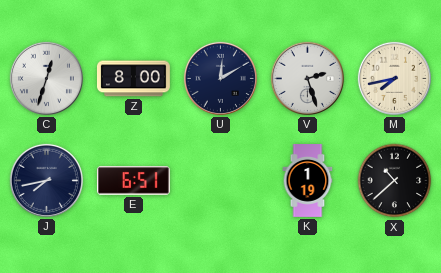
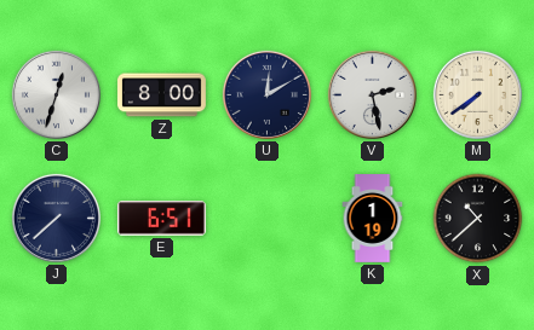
V: 2:27 -> 2:28 (372, 94)
M: 7:43 -> 7:39 (477, 94)
J: 7:43 -> 7:38 (56, 218)
